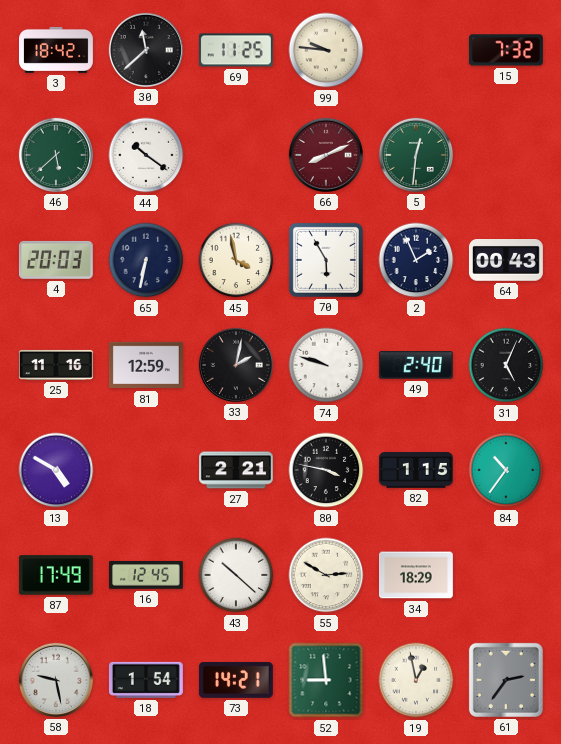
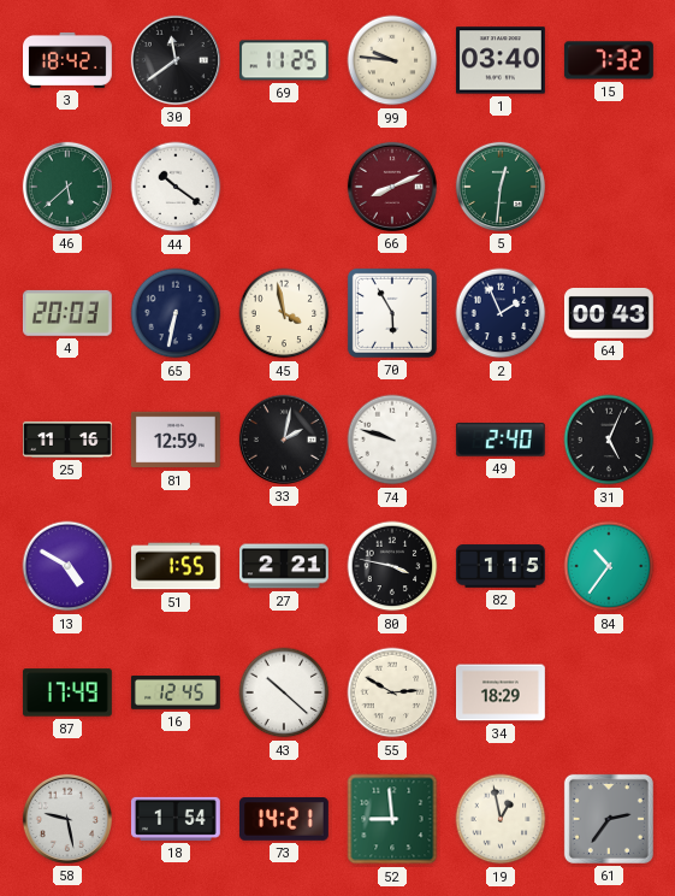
30: 11:38 -> 11:39 (176, 60)
1: none -> 03:40 (501, 60)
51: none -> 1:55 (177, 566)
